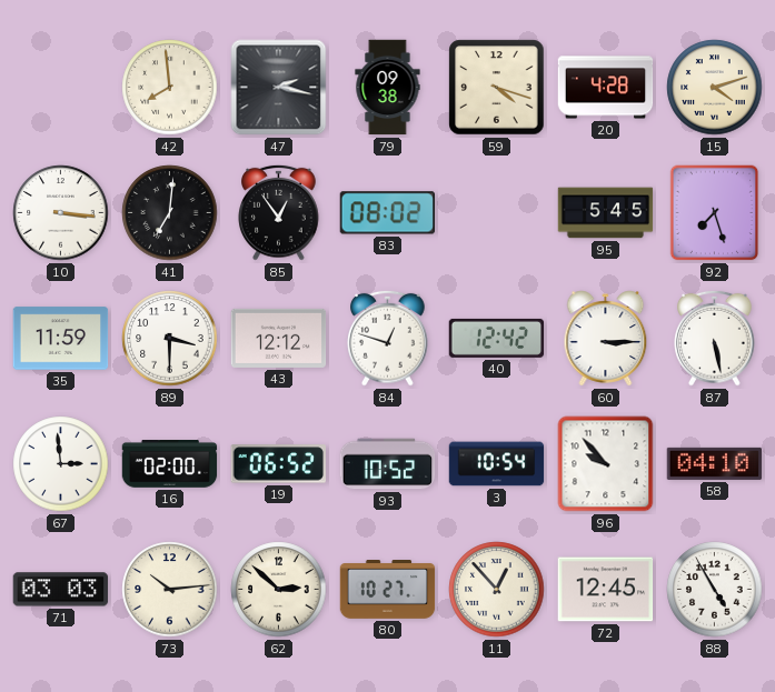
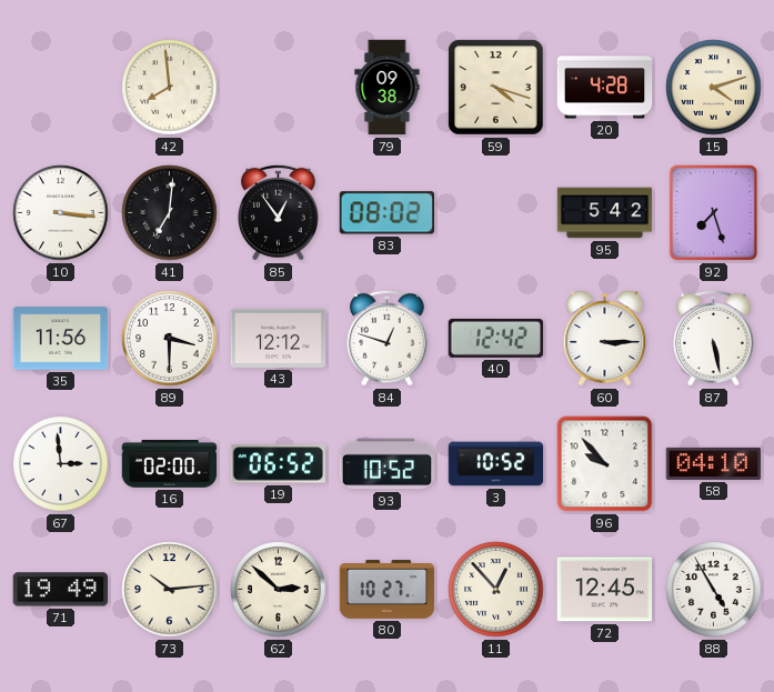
47: 2:17 -> none (279, 88)
95: 5:45 -> 5:42 (605, 213)
35: 11:59 -> 11:56 (61, 339)
3: 10:54 -> 10:52 (496, 464)
71: 03:03 -> 19:49 (61, 590)
